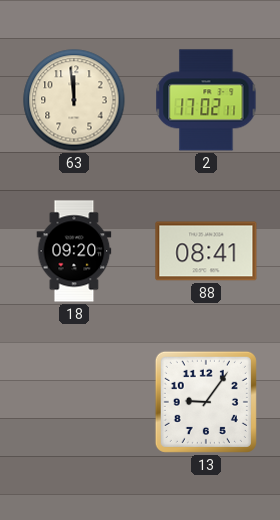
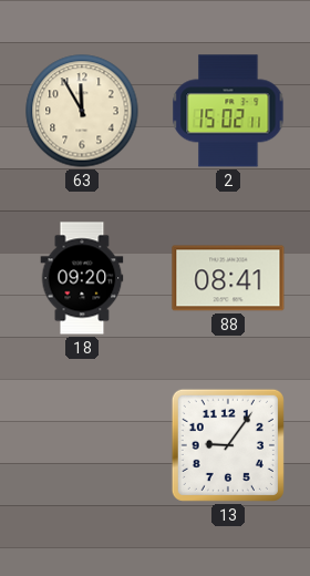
63: 11:59 -> 11:55 (82, 111)
2: 17:02 -> 15:02 (228, 111)
